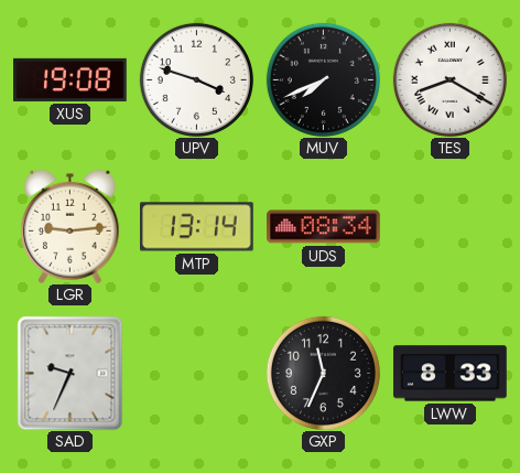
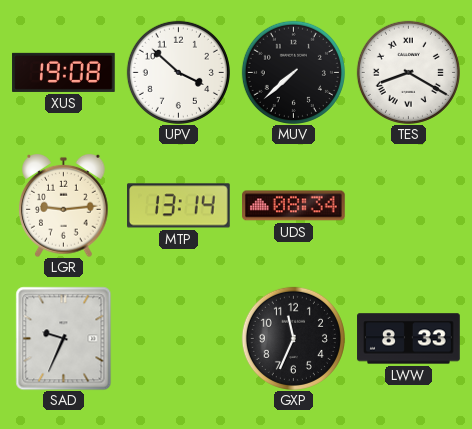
UPV: 3:48 -> 3:52 (178, 72)
MUV: 7:41 -> 7:38 (293, 72)
